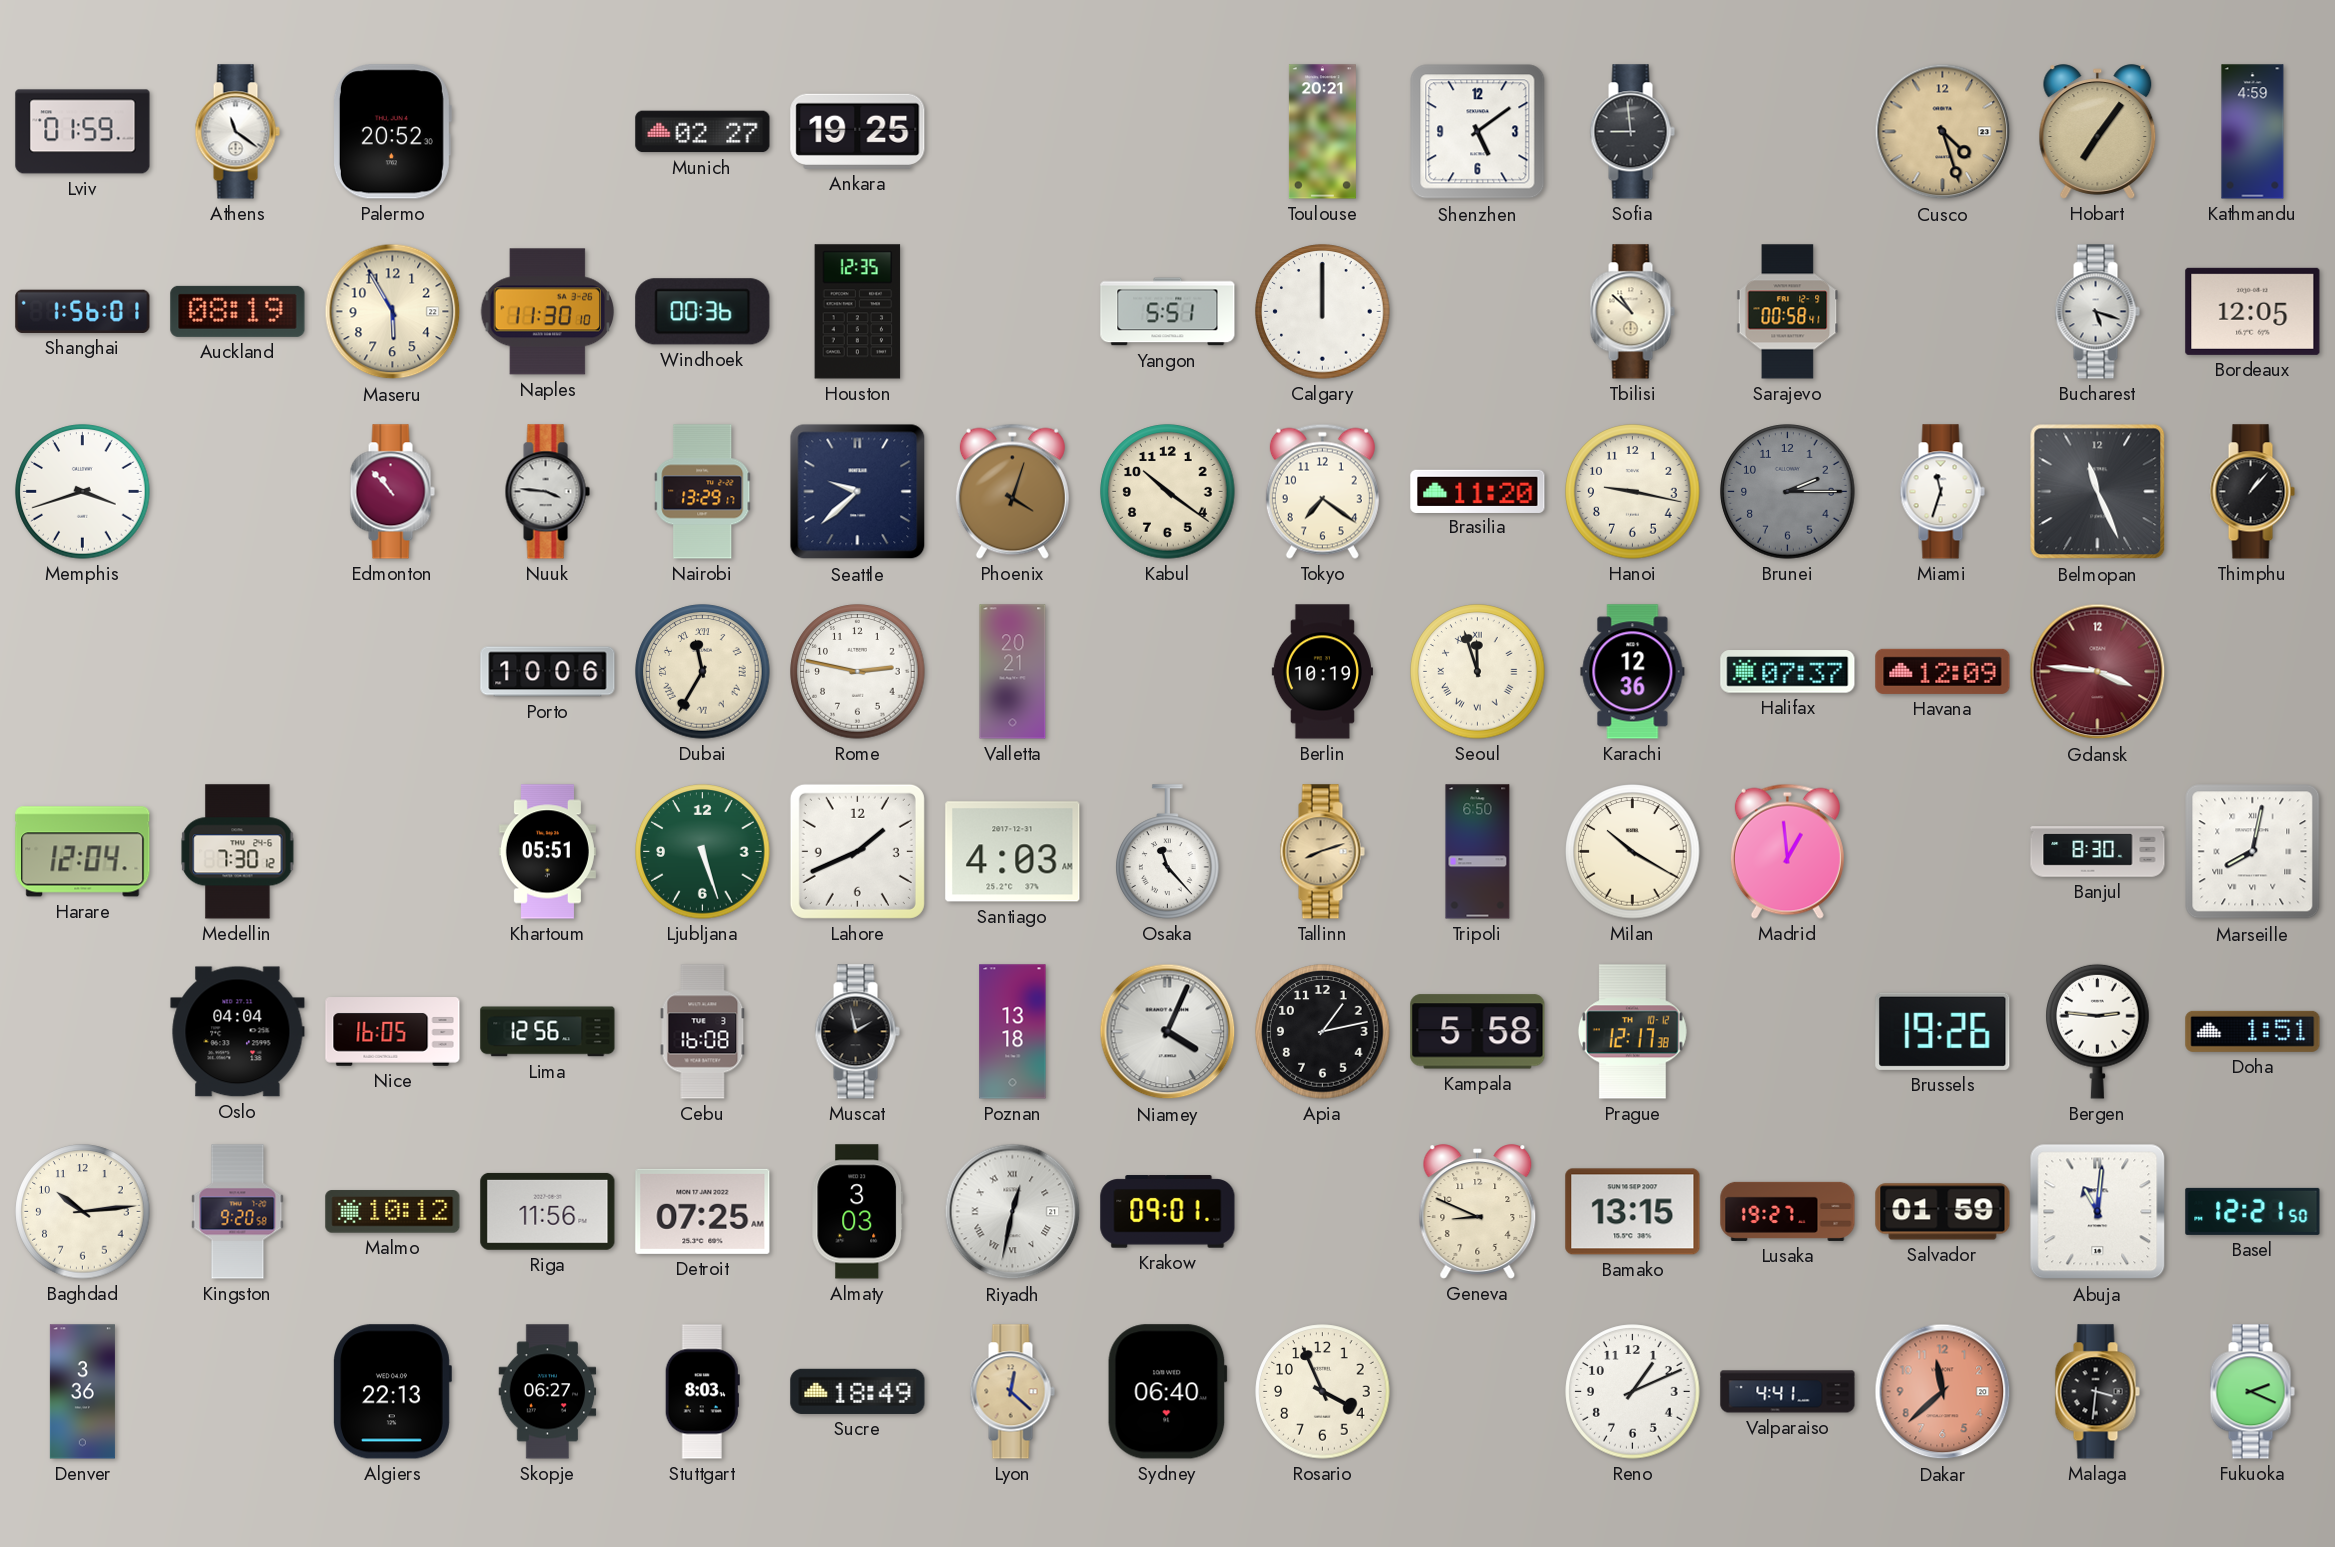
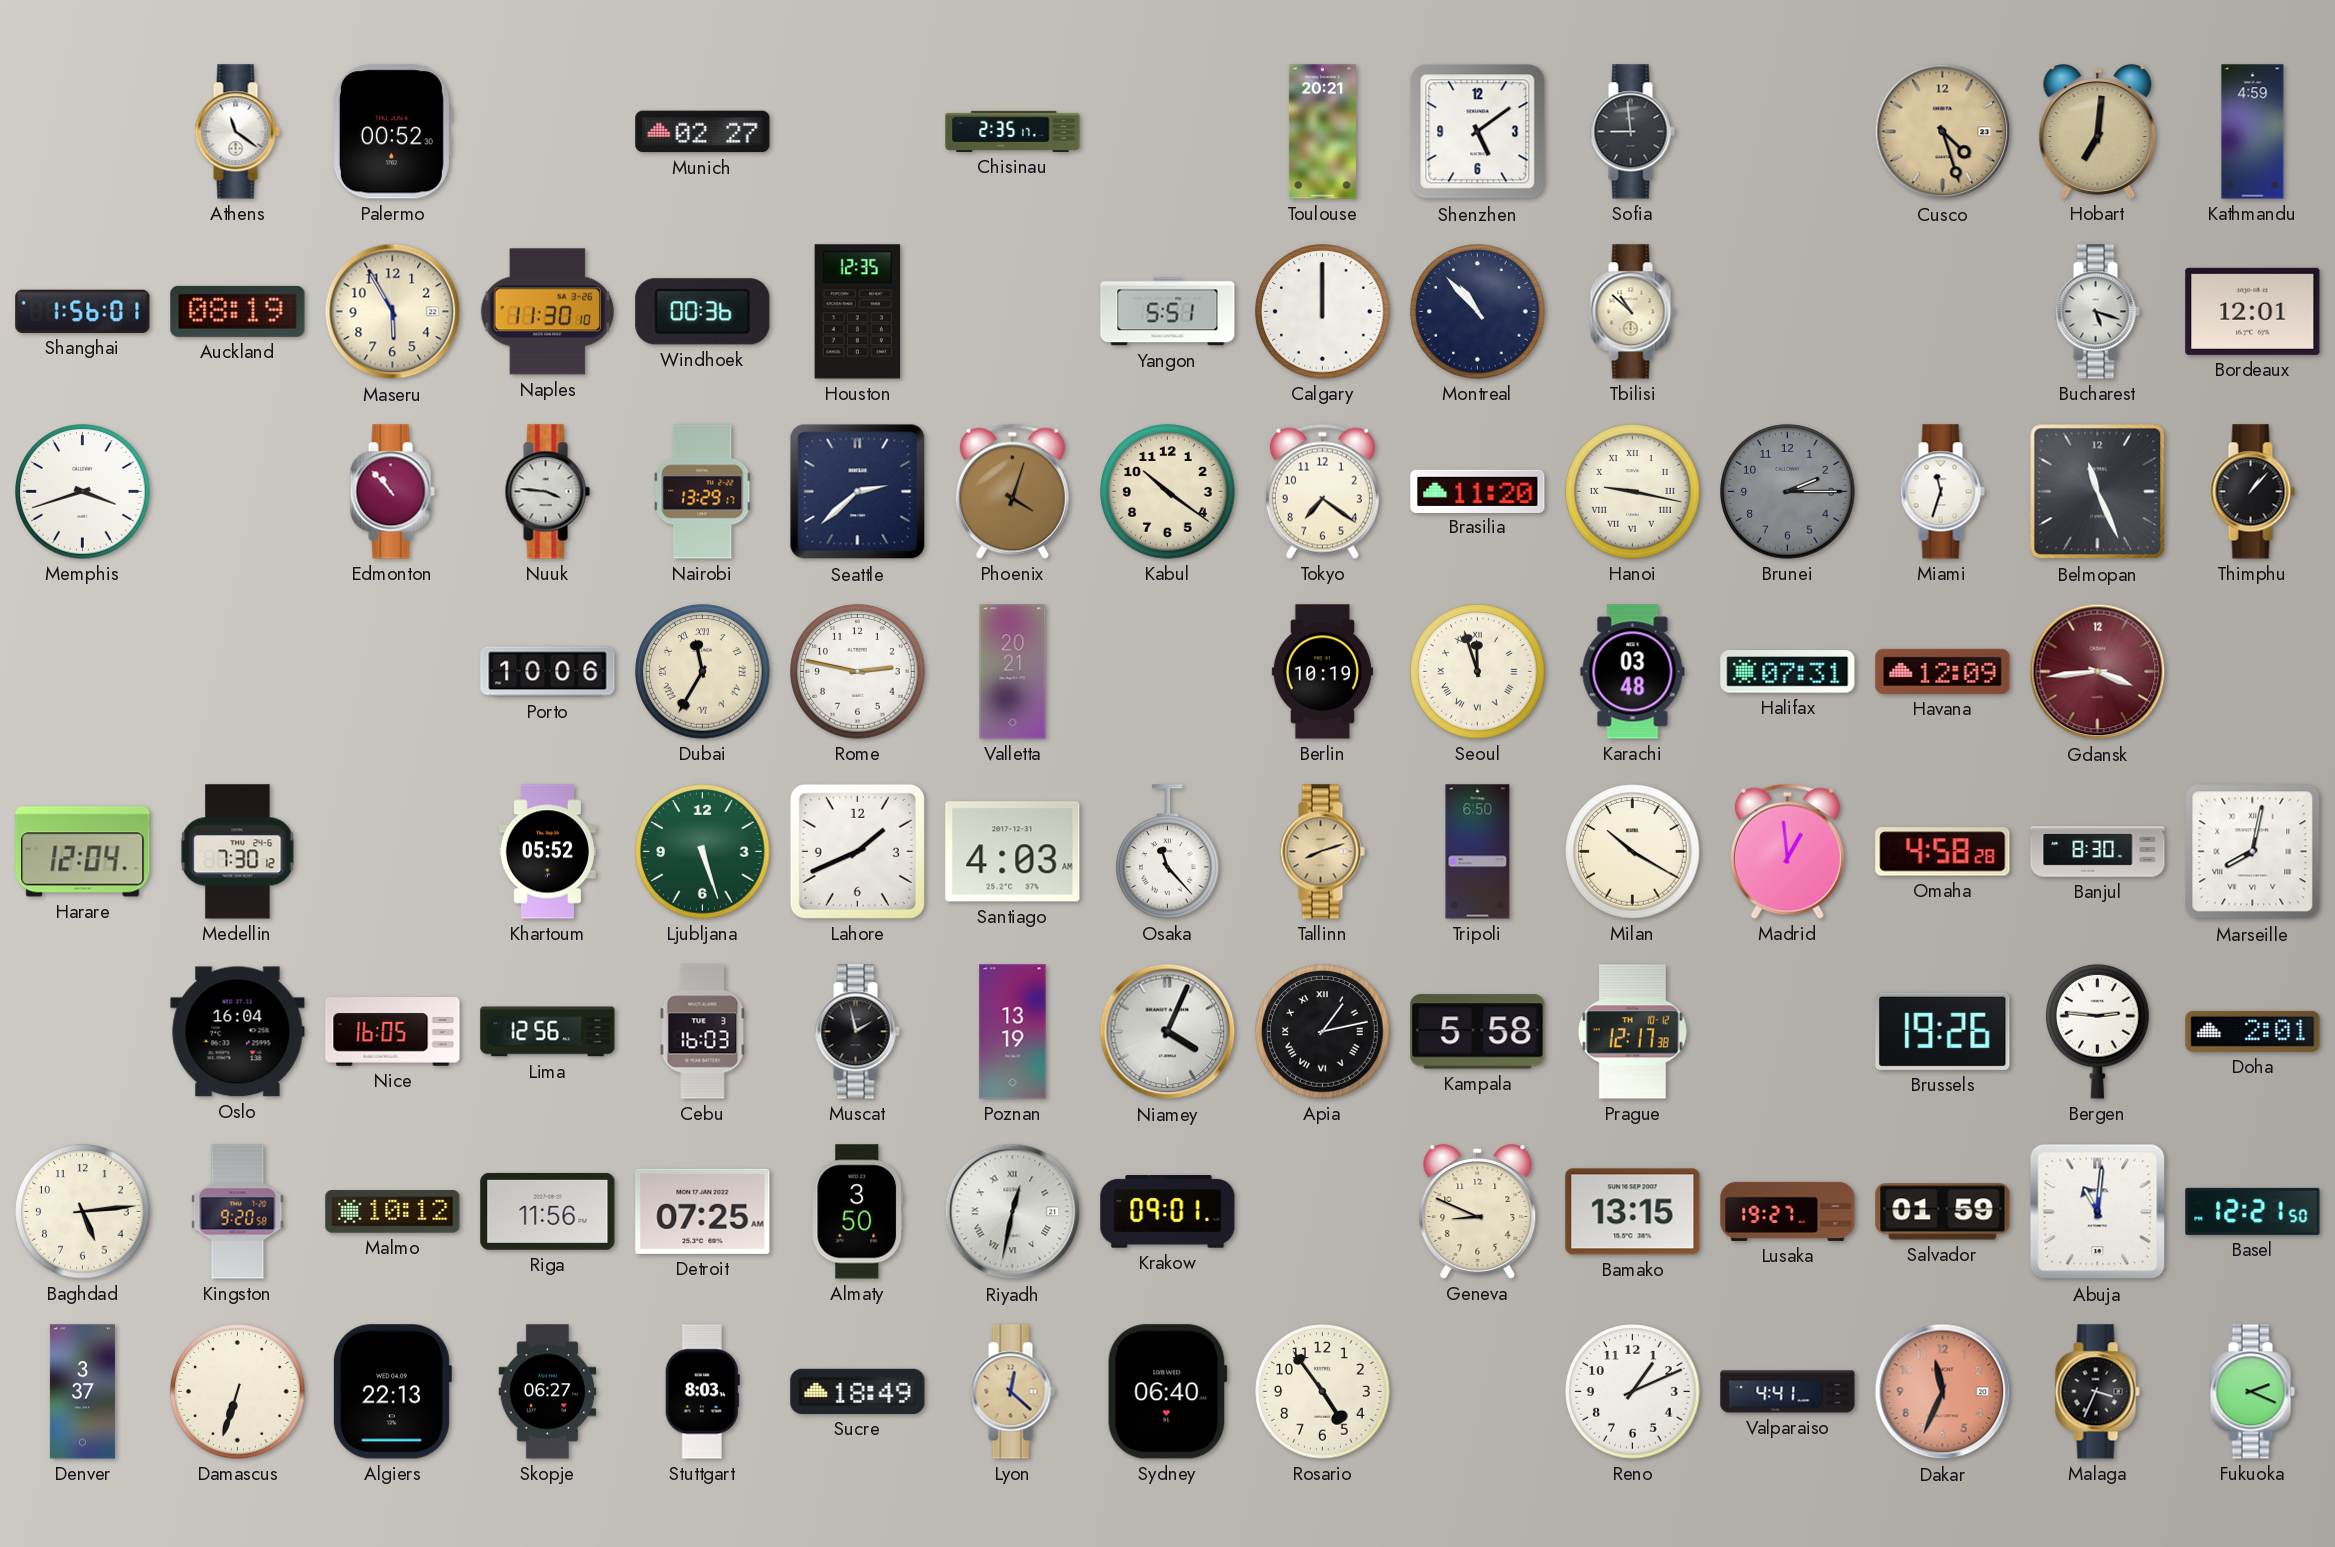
Lviv: 01:59 -> none (83, 132)
Palermo: 20:52 -> 00:52 (392, 132)
Ankara: 19:25 -> none (858, 131)
Chisinau: none -> 2:35 (1013, 131)
Hobart: 7:06 -> 7:01 (2098, 132)
Montreal: none -> 10:53 (1478, 312)
Sarajevo: 00:58 -> none (1788, 312)
Bordeaux: 12:05 -> 12:01 (2253, 311)
Seattle: 9:38 -> 2:38 (858, 492)
Hanoi numerals: Arabic -> Roman (1633, 492)
Karachi: 12:36 -> 03:48 (1633, 672)
Halifax: 07:37 -> 07:31 (1788, 672)
Gdansk: 3:46 -> 3:44 (2098, 672)
Khartoum: 05:51 -> 05:52 (547, 852)
Omaha: none -> 4:58 (1943, 852)
Oslo: 04:04 -> 16:04 (238, 1032)
Cebu: 16:08 -> 16:03 (703, 1032)
Poznan: 13:18 -> 13:19 (1013, 1032)
Apia numerals: Arabic -> Roman (1323, 1032)
Doha: 1:51 -> 2:01 (2253, 1031)
Baghdad: 10:14 -> 5:14 (83, 1212)
Almaty: 3:03 -> 3:50 (858, 1212)
Denver: 3:36 -> 3:37 (82, 1392)
Damascus: none -> 6:33 (238, 1392)
Rosario: 3:56 -> 4:54 (1323, 1392)
Dakar: 11:38 -> 11:34 (1943, 1392)
Malaga: 3:31 -> 3:34 (2097, 1392)
